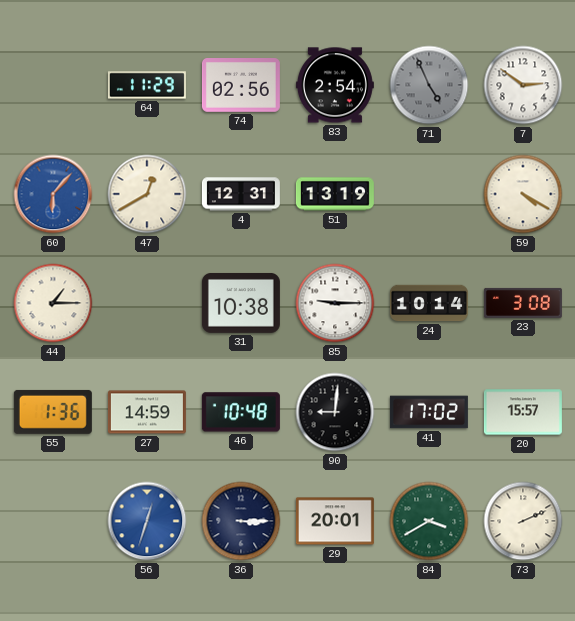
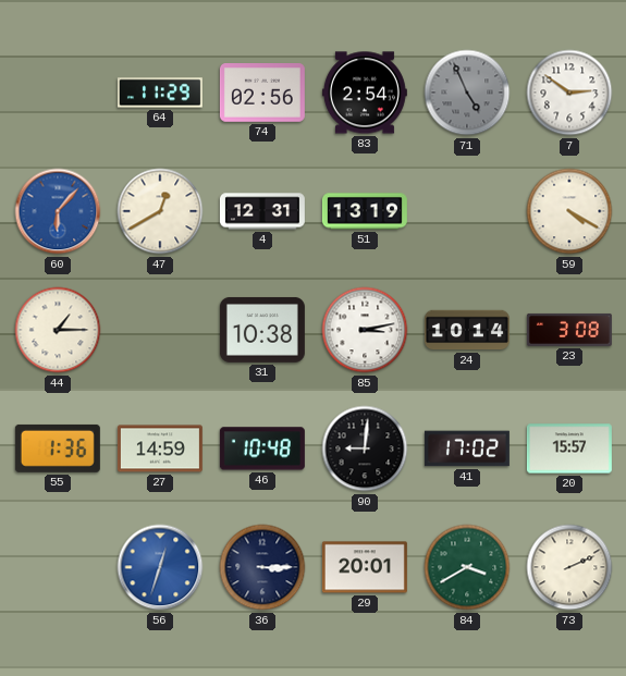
85: 9:15 -> 3:13 (365, 330)
